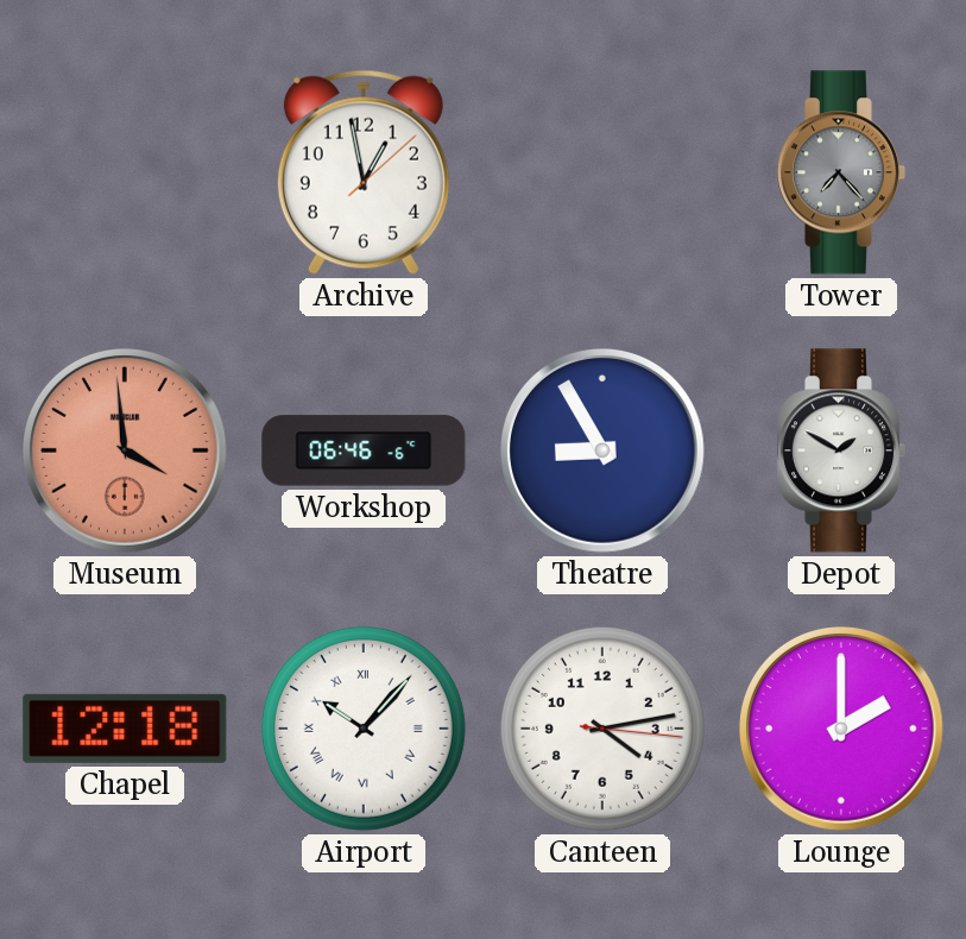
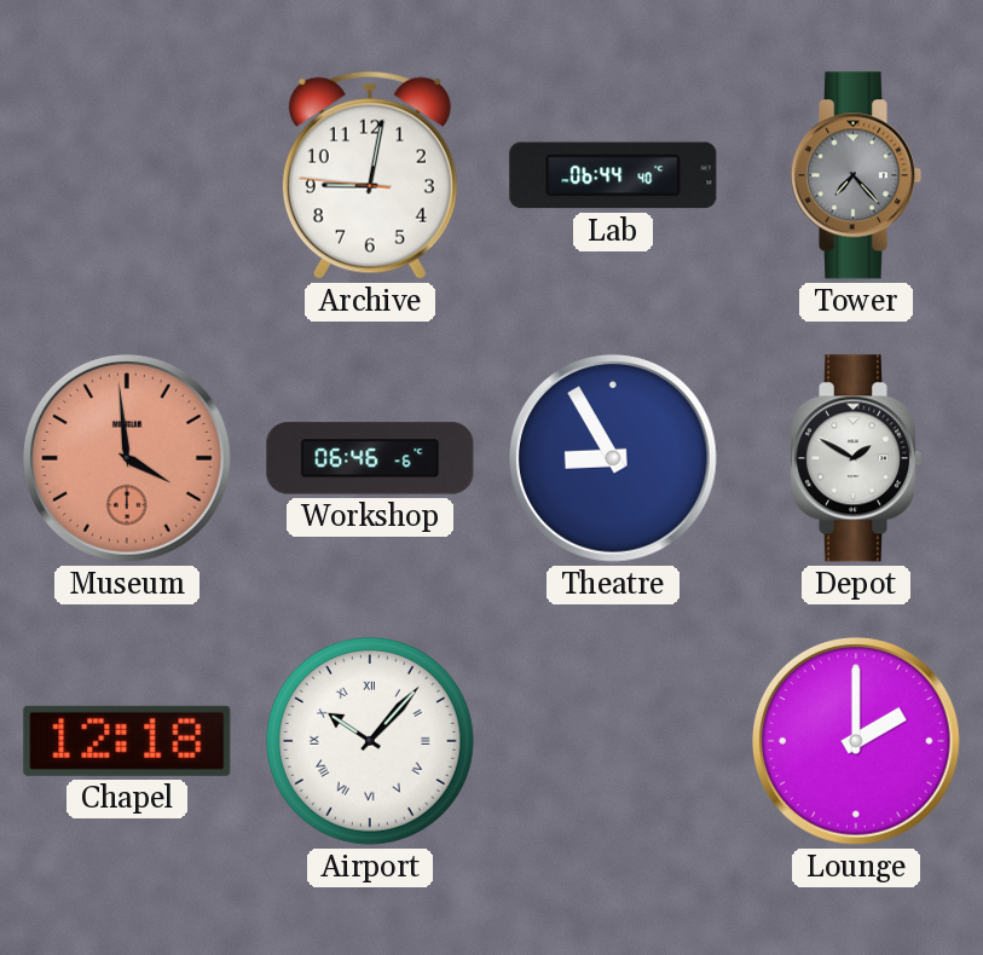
Archive: 12:58 -> 9:01 (370, 175)
Lab: none -> 06:44 (613, 175)
Canteen: 4:13 -> none (602, 729)
